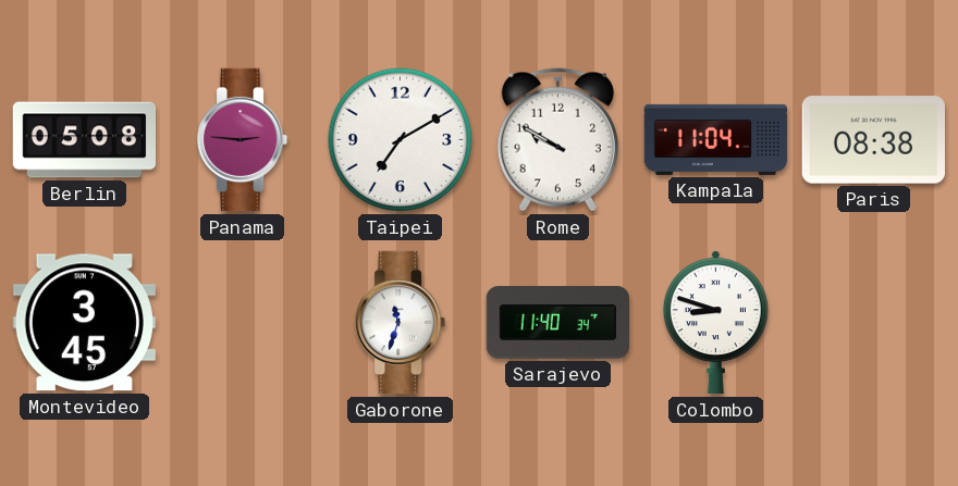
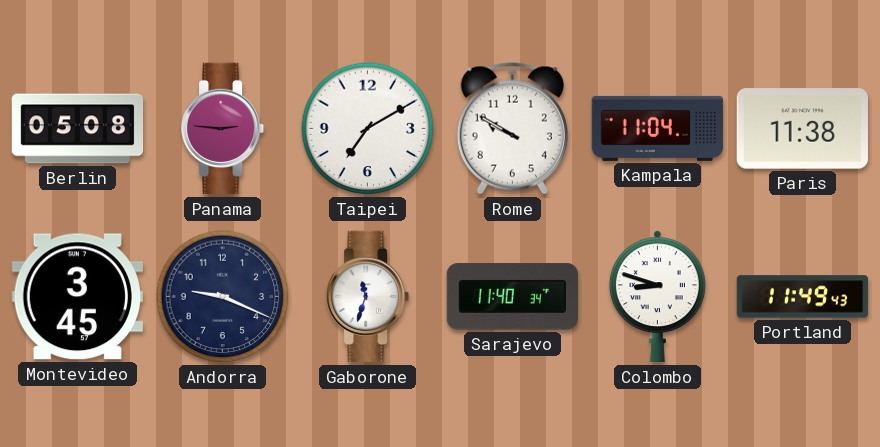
Paris: 08:38 -> 11:38 (802, 129)
Andorra: none -> 9:19 (223, 297)
Portland: none -> 11:49 (803, 297)
